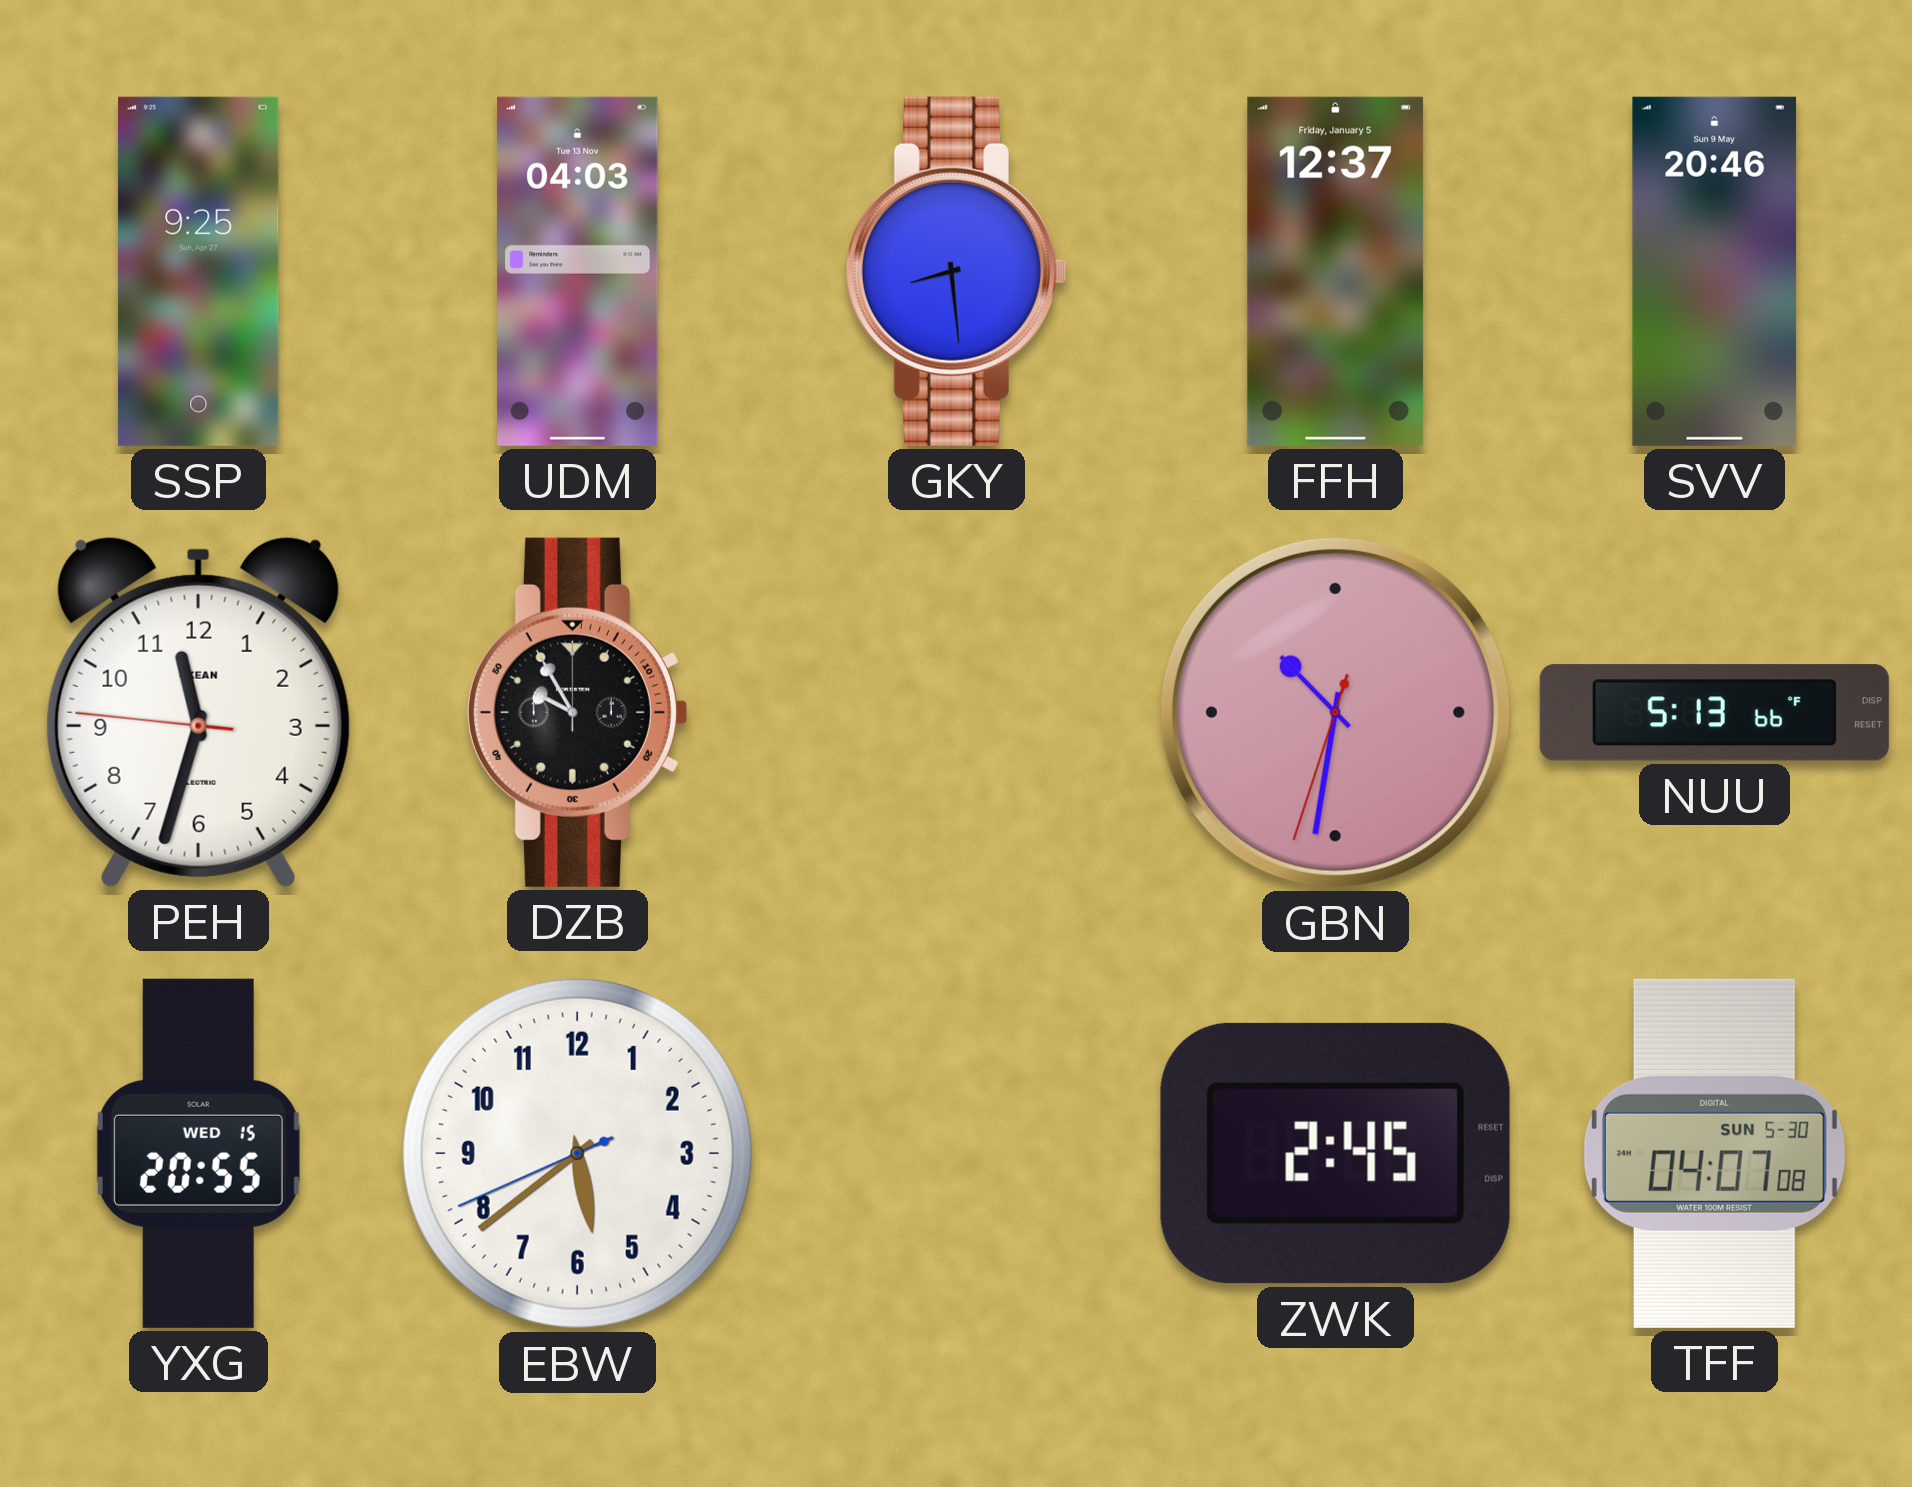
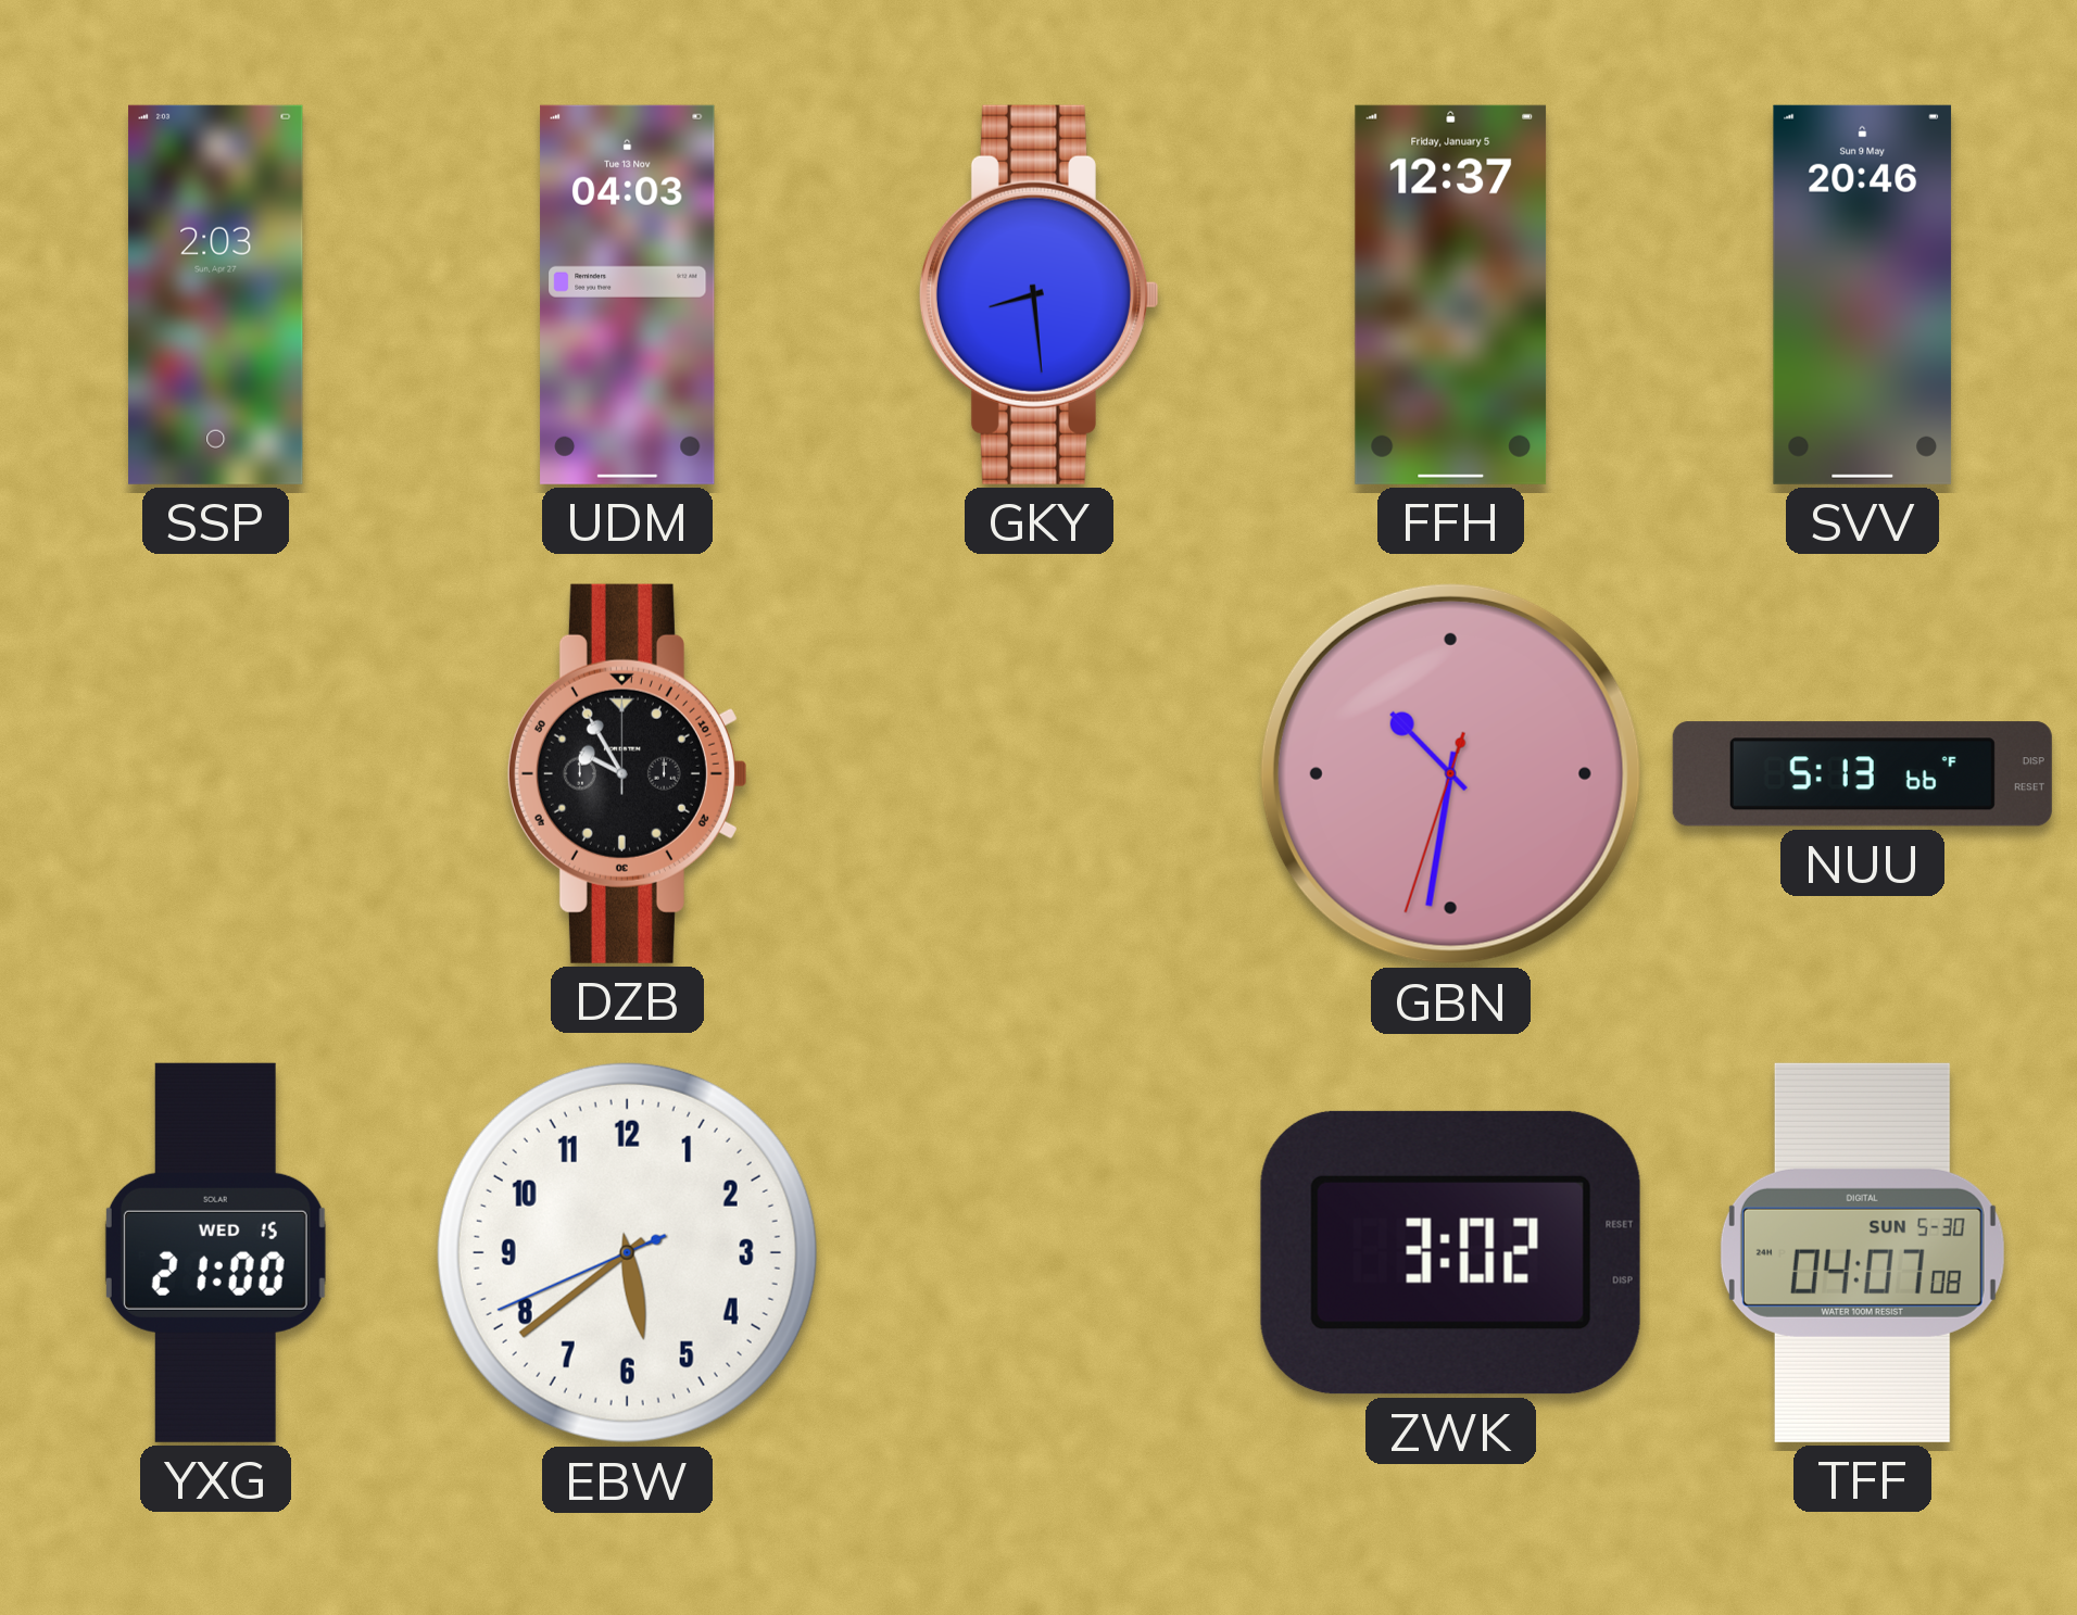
SSP: 9:25 -> 2:03 (216, 294)
PEH: 11:32 -> none (198, 712)
YXG: 20:55 -> 21:00 (215, 1252)
ZWK: 2:45 -> 3:02 (1450, 1252)
